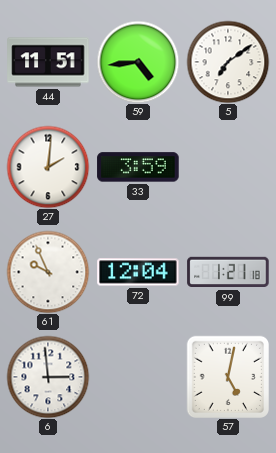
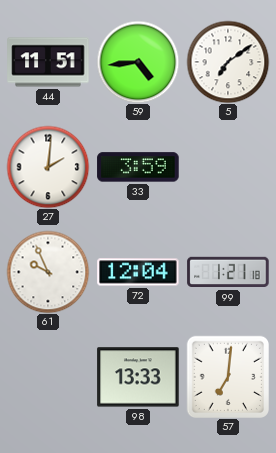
6: 2:59 -> none (48, 377)
98: none -> 13:33 (138, 377)
57: 5:02 -> 7:01 (227, 376)
